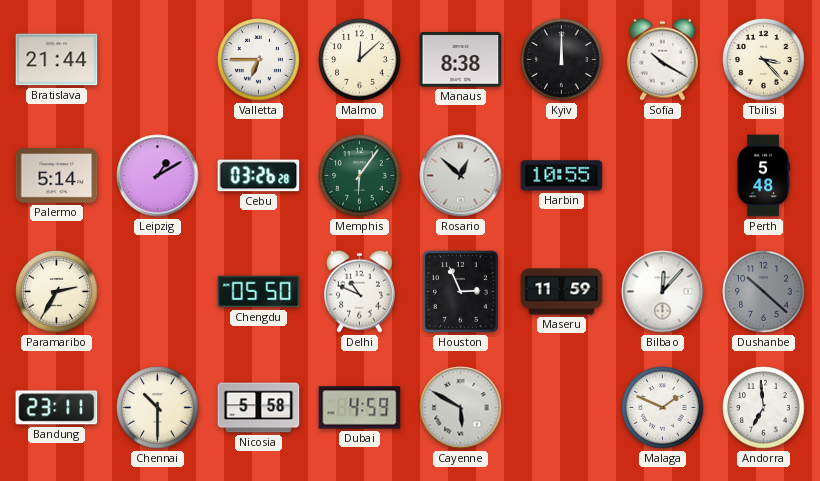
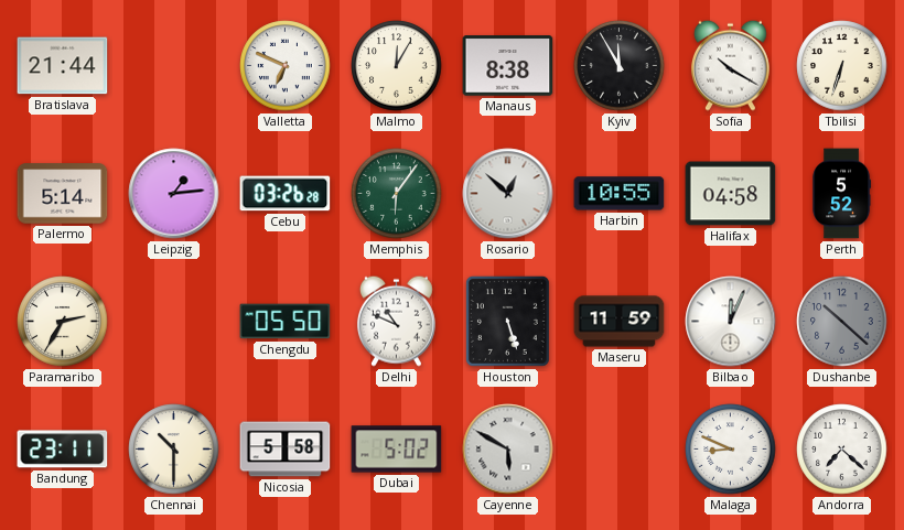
Valletta: 6:45 -> 6:49 (286, 66)
Malmo: 12:08 -> 12:05 (397, 66)
Kyiv: 12:00 -> 11:55 (620, 66)
Tbilisi: 3:23 -> 6:33 (842, 66)
Leipzig: 1:10 -> 1:14 (174, 194)
Halifax: none -> 04:58 (731, 194)
Perth: 5:48 -> 5:52 (841, 194)
Houston: 2:56 -> 5:27 (507, 321)
Bilbao: 12:07 -> 12:04 (731, 322)
Dubai: 4:59 -> 5:02 (397, 450)
Malaga: 1:49 -> 8:49 (731, 450)
Andorra: 6:59 -> 7:22 (842, 450)
